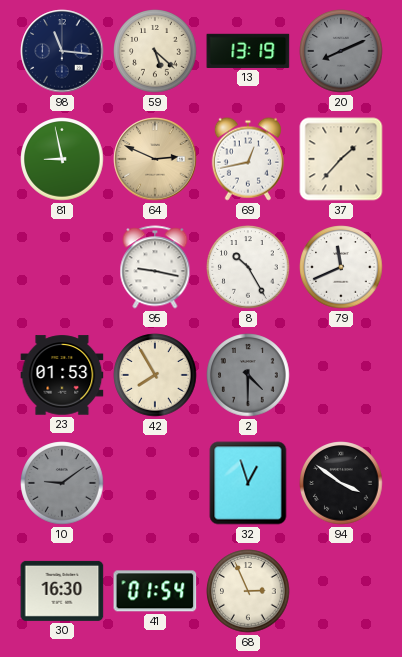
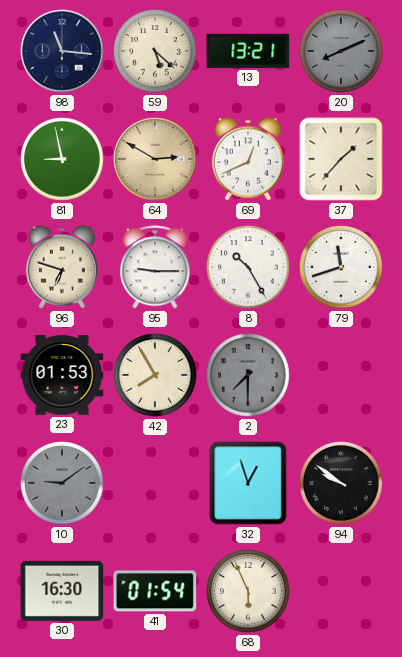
13: 13:19 -> 13:21 (248, 51)
64: 2:49 -> 2:50 (155, 159)
69: 12:43 -> 12:41 (248, 159)
96: none -> 6:48 (62, 267)
95: 9:17 -> 9:15 (155, 267)
79: 11:41 -> 11:42 (341, 267)
2: 4:30 -> 7:30 (248, 375)
94: 3:51 -> 9:51 (341, 483)
68: 2:56 -> 5:56 (248, 591)
